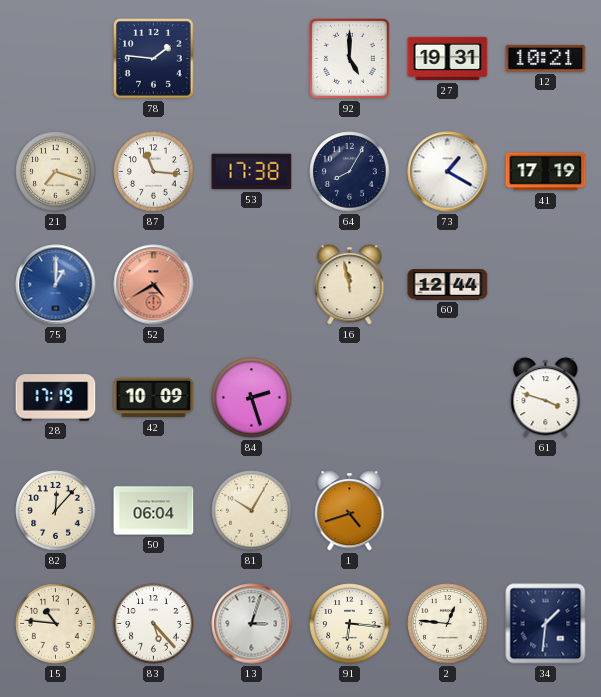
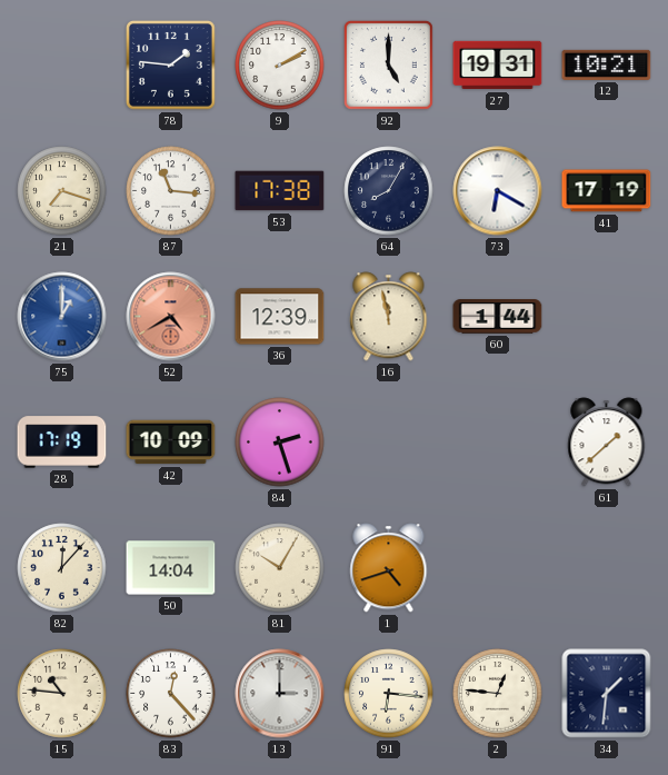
9: none -> 2:10 (280, 66)
73: 1:20 -> 6:20 (498, 191)
36: none -> 12:39 (280, 317)
60: 12:44 -> 1:44 (498, 317)
61: 3:48 -> 1:38 (607, 443)
50: 06:04 -> 14:04 (171, 568)
83: 5:23 -> 12:23 (171, 694)
13: 3:03 -> 3:00 (280, 694)
